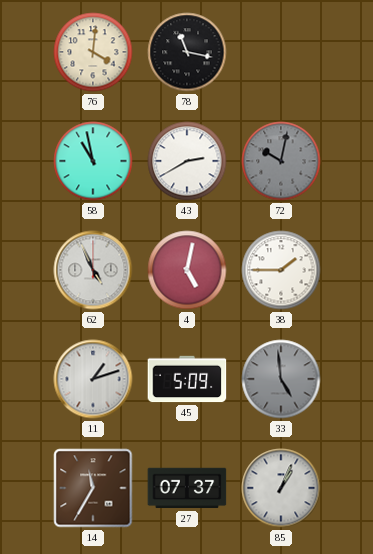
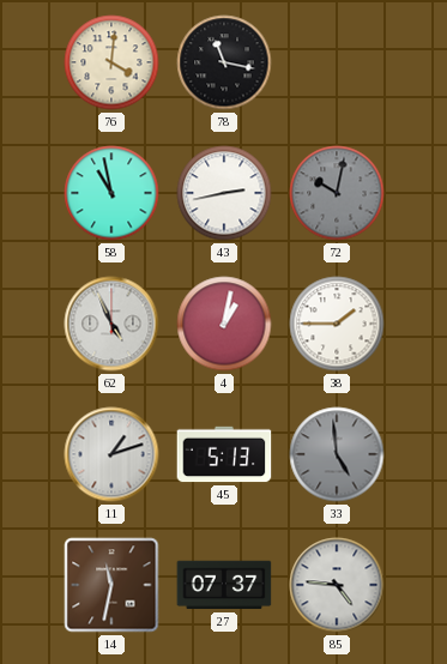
43: 2:40 -> 2:43 (224, 193)
4: 5:02 -> 1:02 (224, 324)
45: 5:09 -> 5:13 (224, 454)
14: 11:35 -> 11:32 (111, 585)
85: 1:04 -> 4:46 (337, 585)
